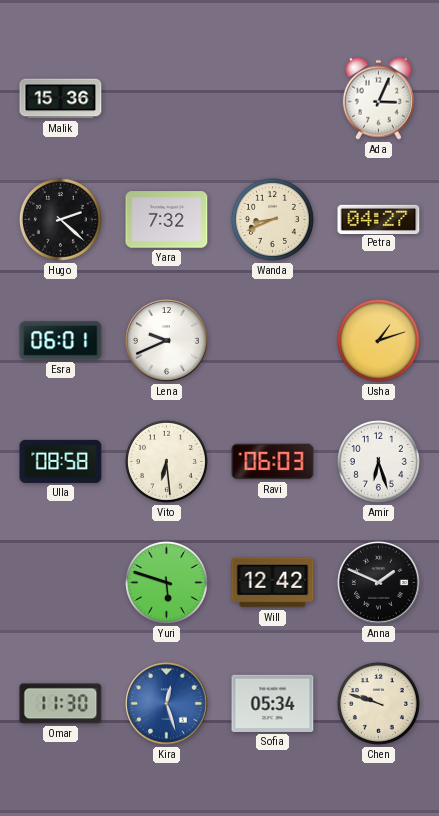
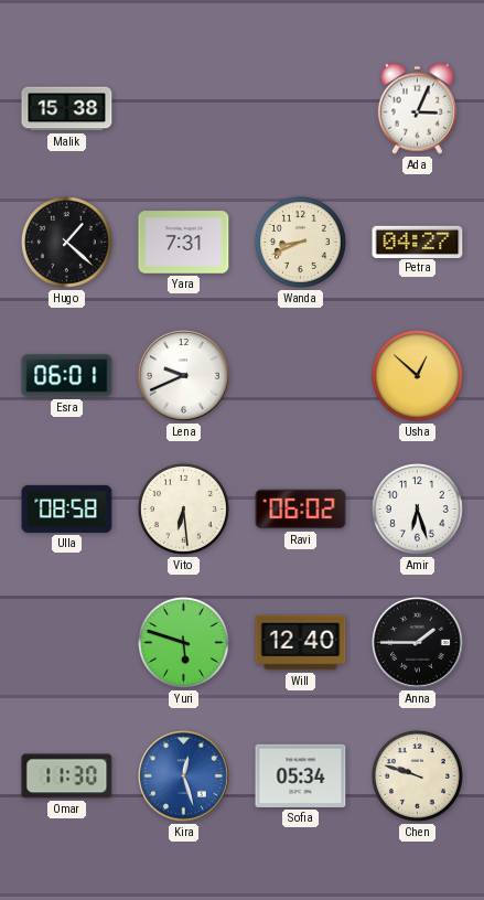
Malik: 15:36 -> 15:38 (67, 109)
Hugo: 2:22 -> 1:22 (66, 242)
Yara: 7:32 -> 7:31 (184, 243)
Usha: 1:12 -> 12:52 (417, 375)
Ravi: 06:03 -> 06:02 (301, 510)
Will: 12:42 -> 12:40 (301, 643)
Anna: 1:49 -> 1:45 (418, 643)
